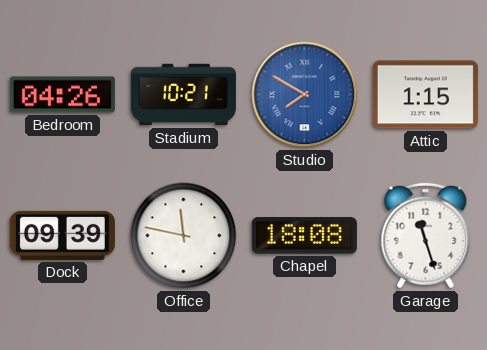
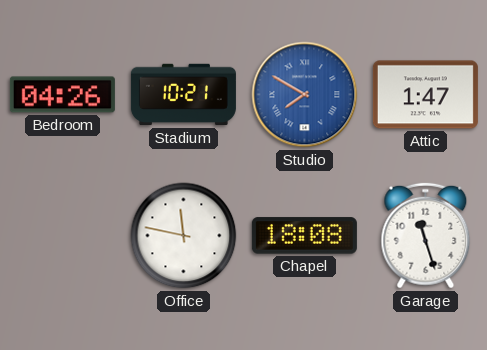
Attic: 1:15 -> 1:47 (425, 95)
Dock: 09:39 -> none (62, 235)
